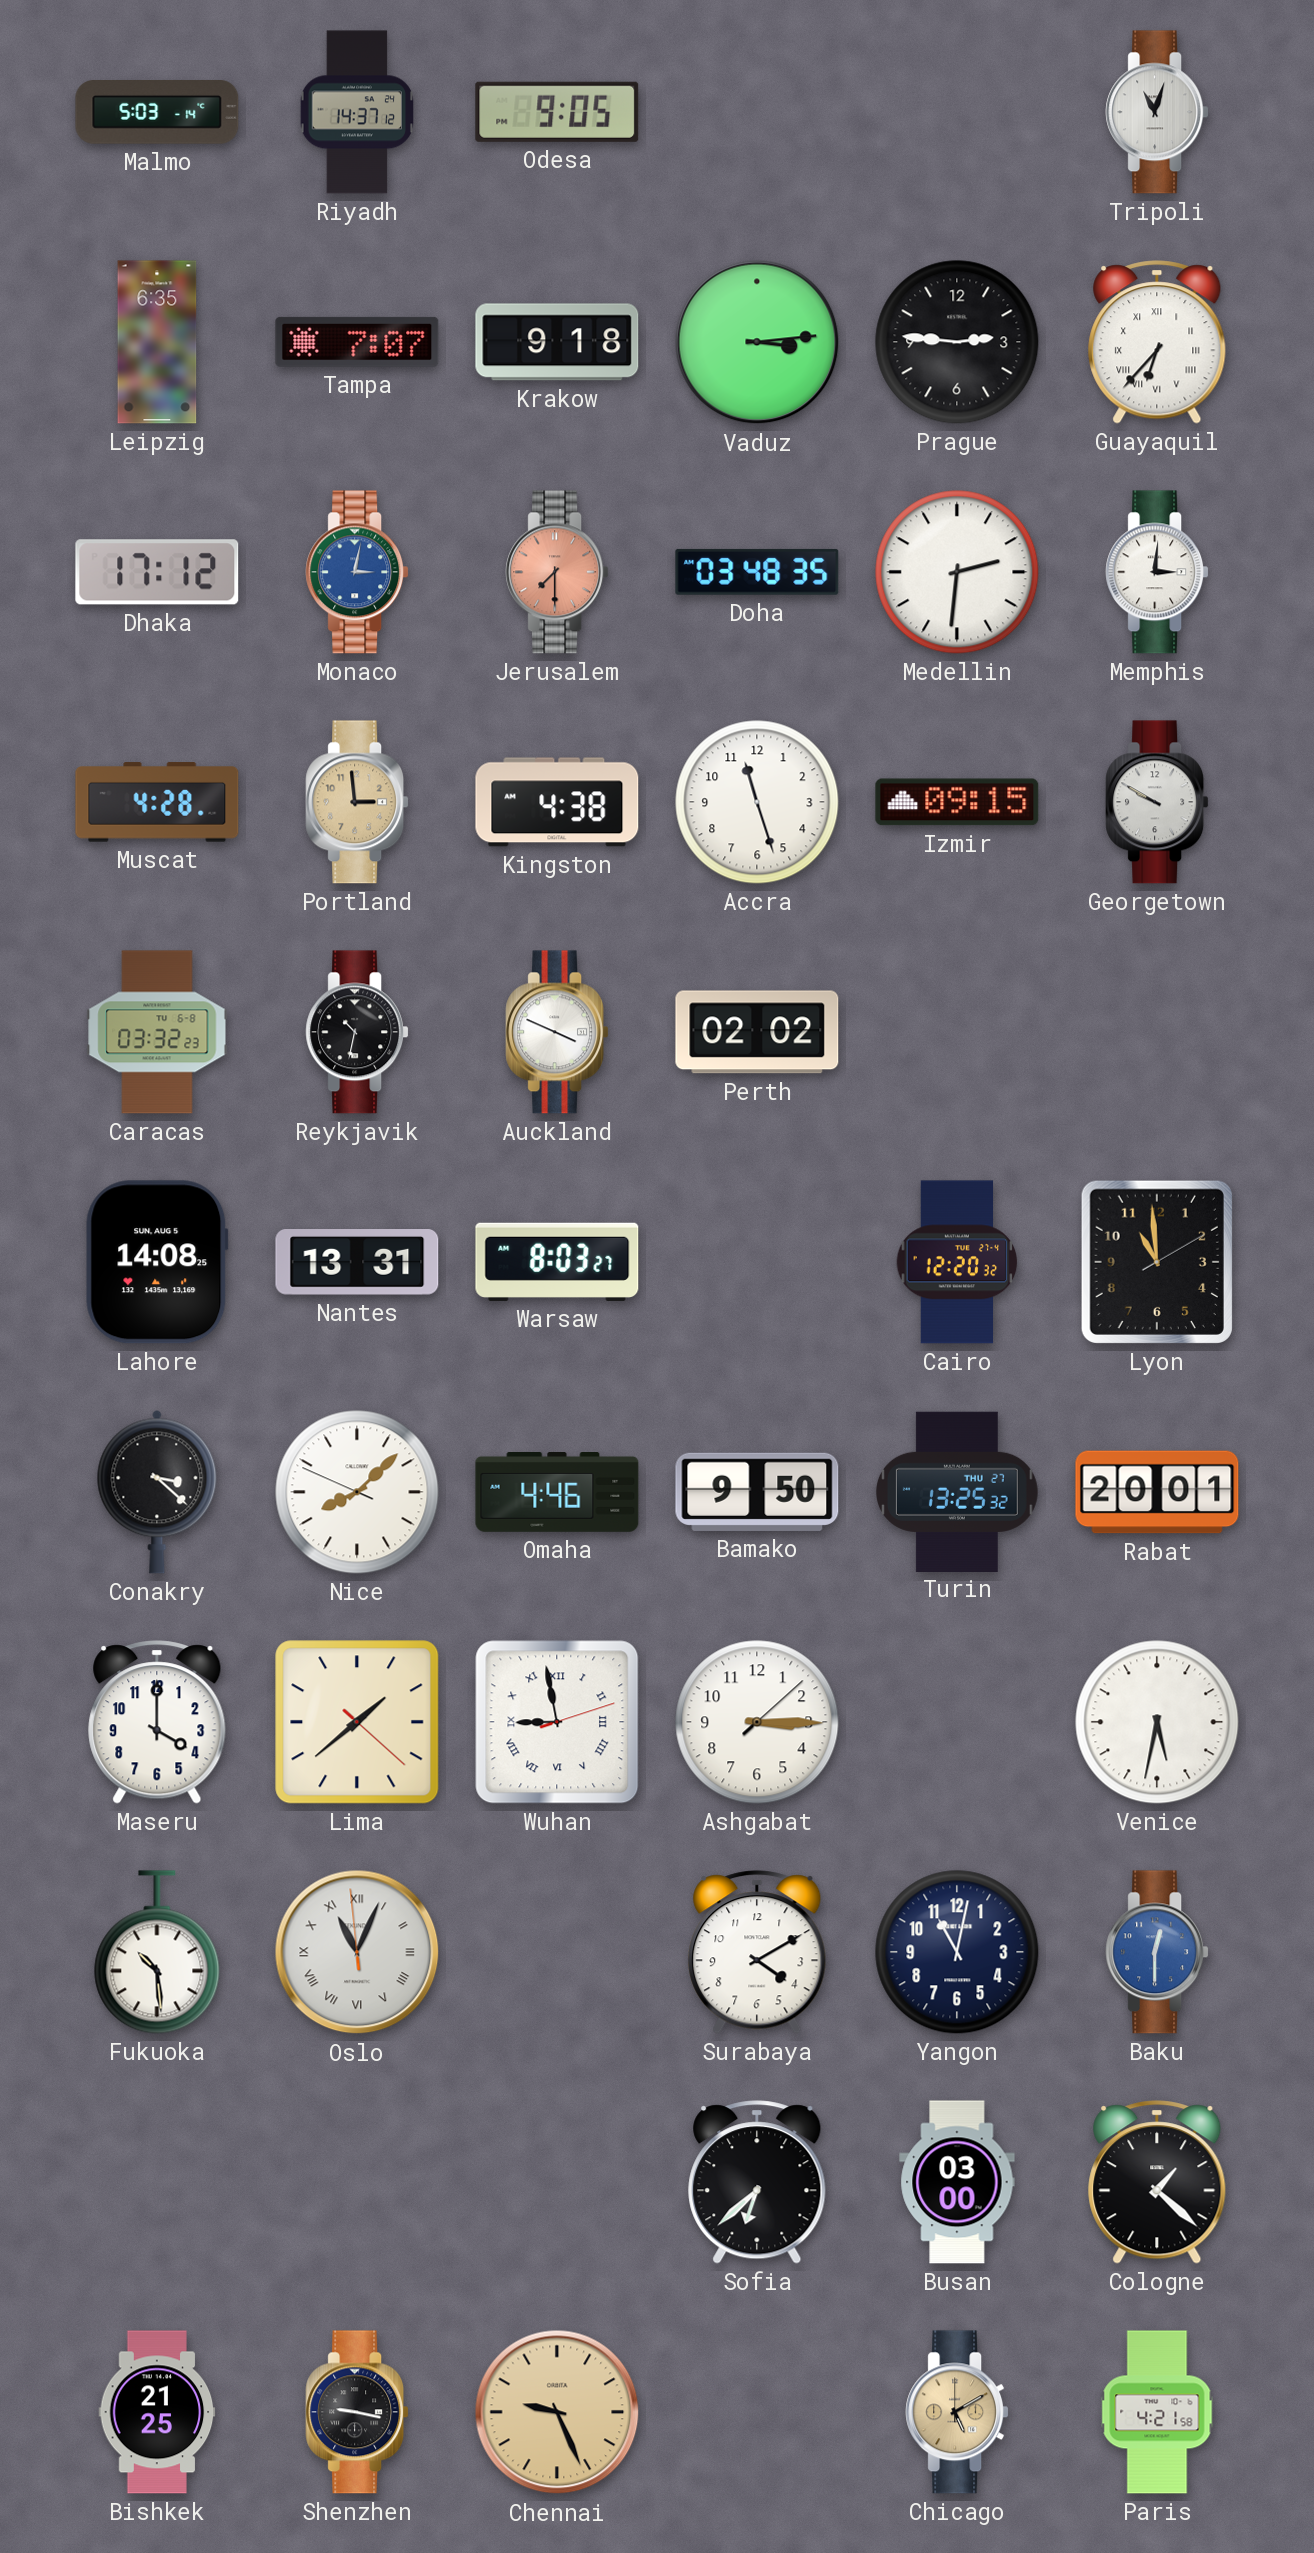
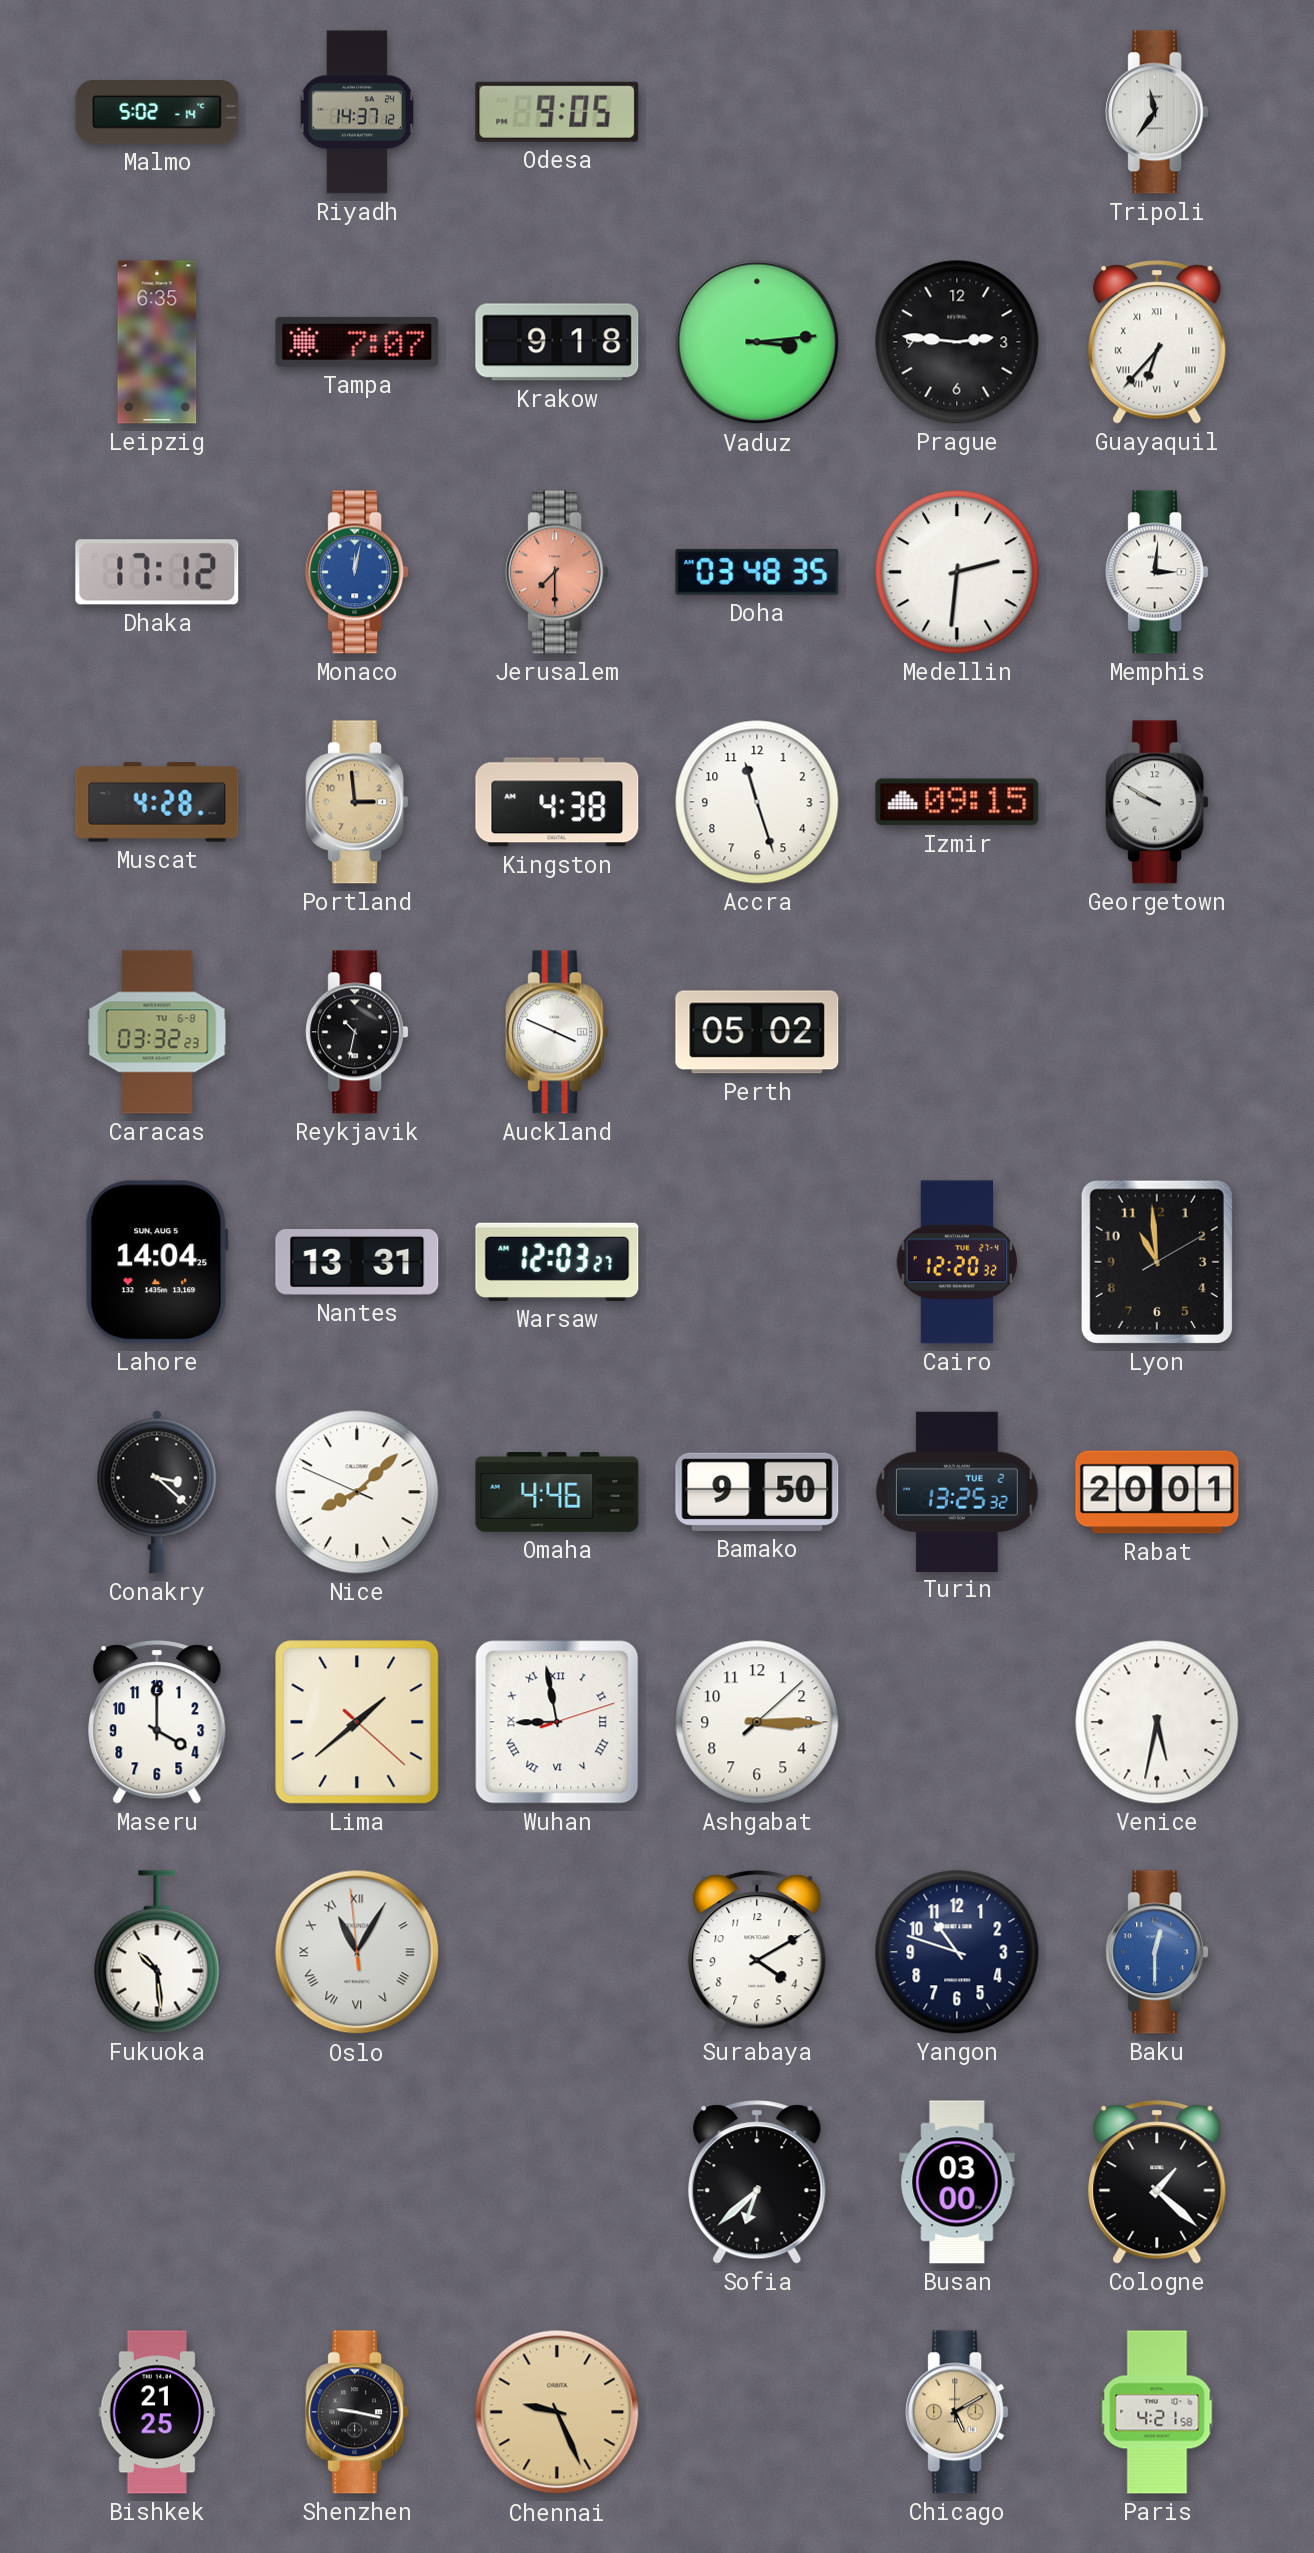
Malmo: 5:03 -> 5:02 (157, 112)
Tripoli: 11:03 -> 11:36 (1157, 112)
Monaco: 3:02 -> 12:02 (357, 572)
Perth: 02:02 -> 05:02 (757, 1032)
Lahore: 14:08 -> 14:04 (157, 1262)
Warsaw: 8:03 -> 12:03 (557, 1262)
Turin date: THU 27 -> TUE 2 (957, 1491)
Oslo: 11:03 -> 11:04 (357, 1952)
Yangon: 11:02 -> 10:48 (957, 1952)
